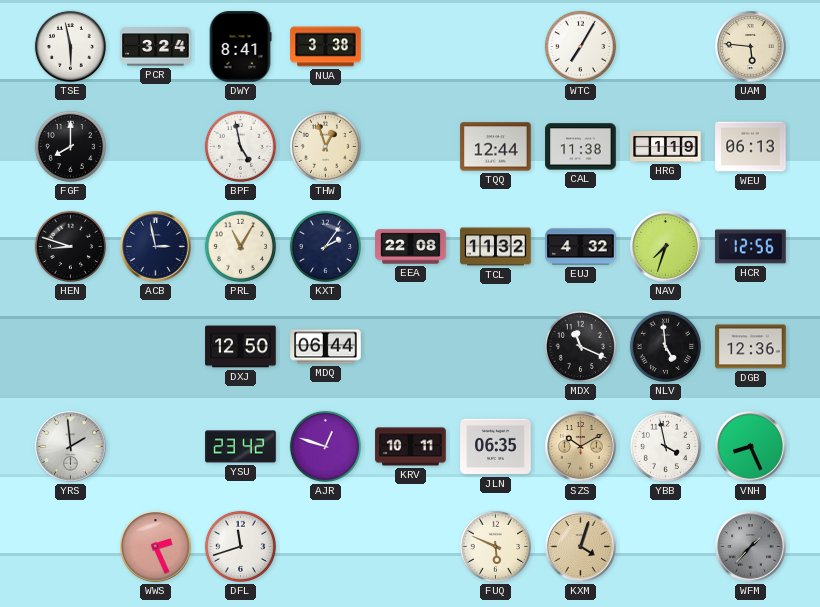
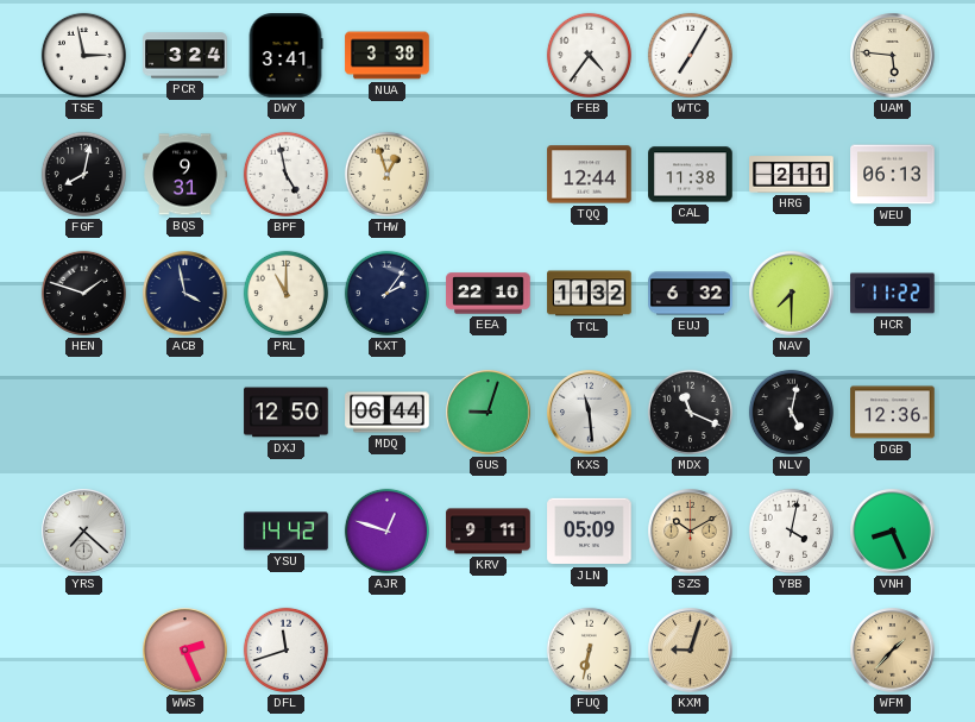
TSE: 5:58 -> 2:58 (83, 55)
DWY: 8:41 -> 3:41 (285, 56)
FEB: none -> 4:36 (589, 55)
FGF: 8:00 -> 8:02 (83, 174)
BQS: none -> 9:31 (185, 175)
HRG: 1:19 -> 2:11 (792, 175)
HEN: 8:48 -> 1:48 (83, 293)
ACB: 2:58 -> 3:58 (185, 294)
PRL: 11:05 -> 11:00 (285, 293)
EEA: 22:08 -> 22:10 (489, 294)
EUJ: 4:32 -> 6:32 (691, 294)
NAV: 7:33 -> 7:30 (792, 294)
HCR: 12:56 -> 11:22 (893, 294)
GUS: none -> 9:03 (489, 413)
KXS: none -> 11:29 (590, 413)
NLV: 4:59 -> 5:02 (791, 412)
YRS: 1:59 -> 7:22 (84, 532)
YSU: 23:42 -> 14:42 (287, 532)
KRV: 10:11 -> 9:11 (489, 532)
JLN: 06:35 -> 05:09 (590, 532)
YBB: 3:58 -> 4:02 (791, 530)
FUQ: 5:49 -> 6:32 (589, 649)
KXM: 4:03 -> 9:03 (691, 651)
WFM dial: grey -> champagne (893, 651)
